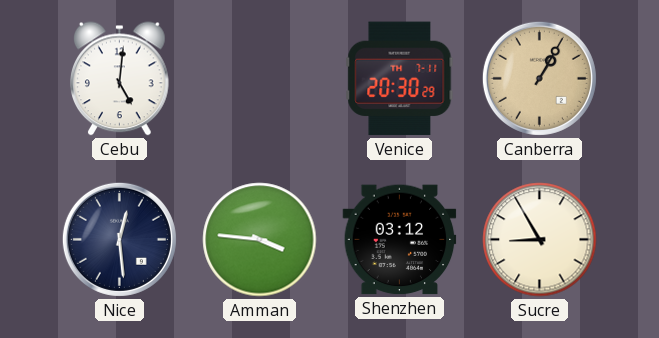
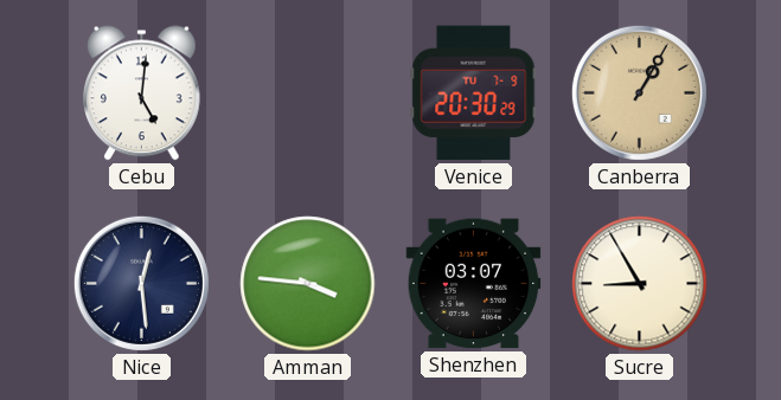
Venice date: TH 7-11 -> TU 7-9 (474, 93)
Shenzhen: 03:12 -> 03:07 (474, 284)
